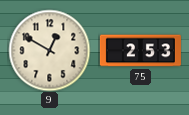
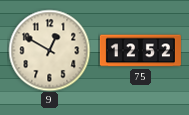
75: 2:53 -> 12:52 (140, 51)
